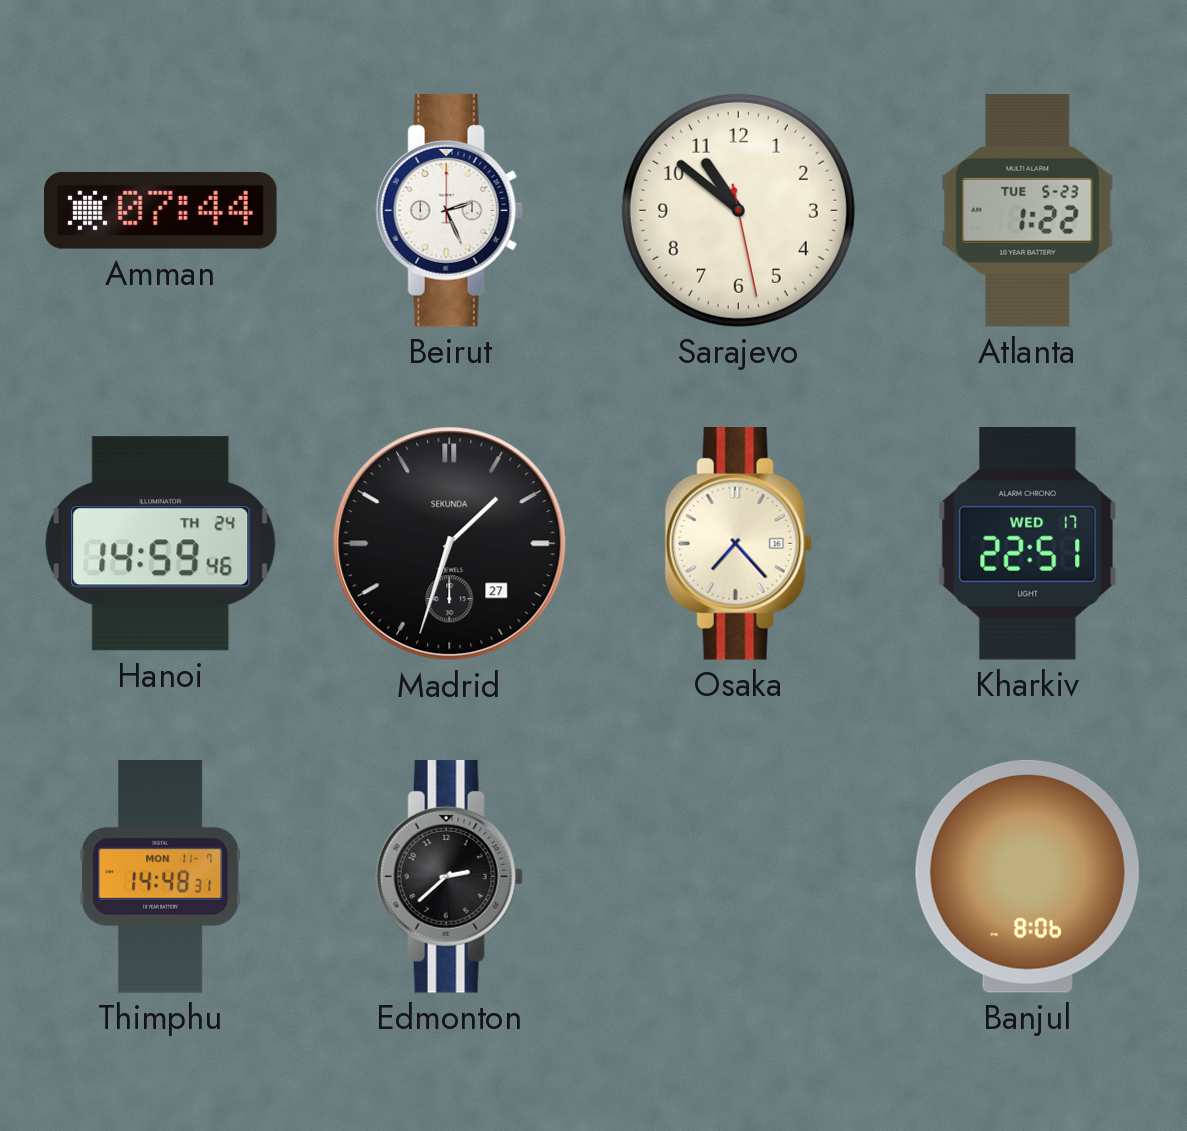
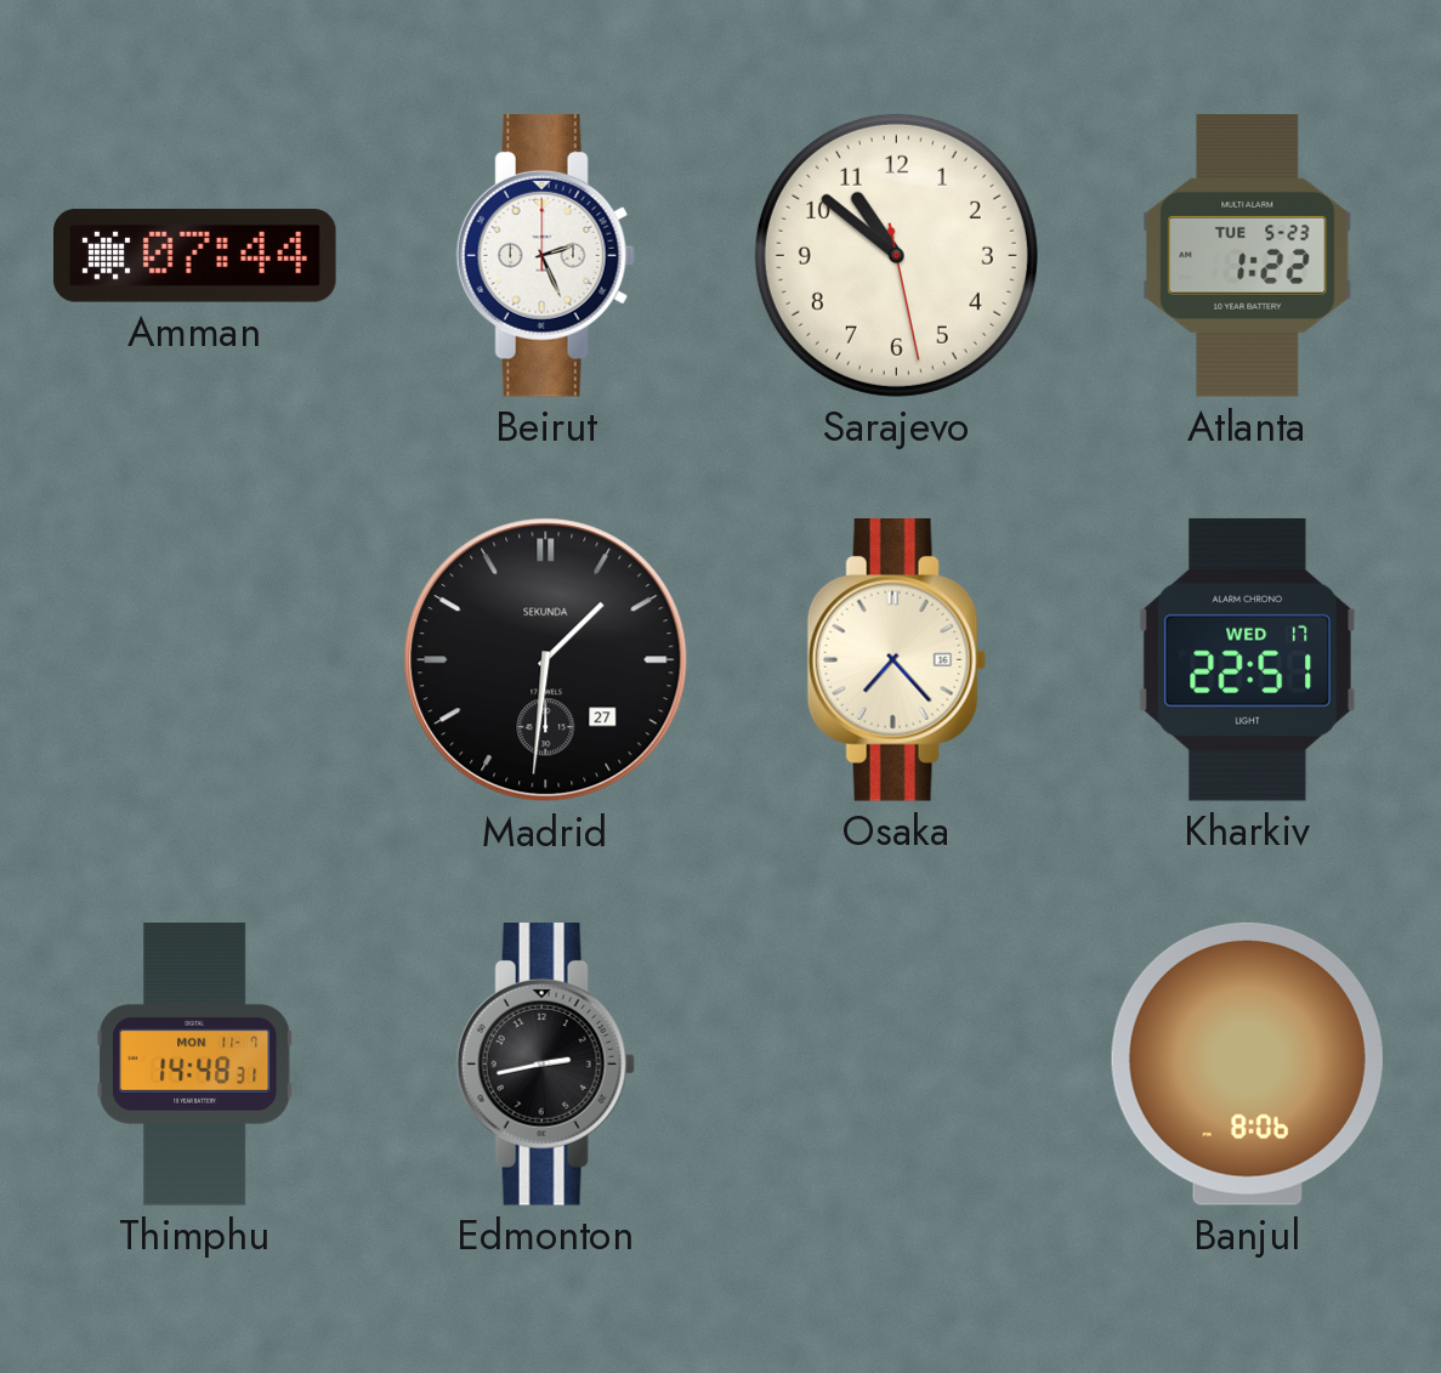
Hanoi: 14:59 -> none (161, 544)
Madrid: 1:33 -> 1:31 (546, 660)
Edmonton: 2:38 -> 2:43 (545, 1065)
